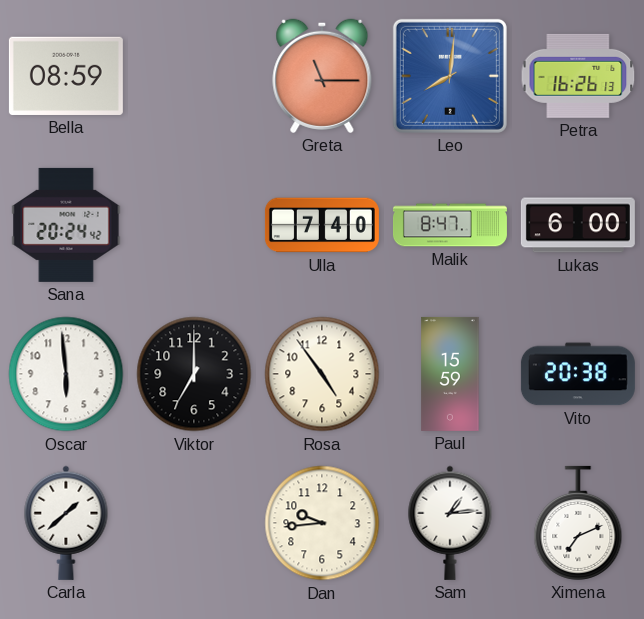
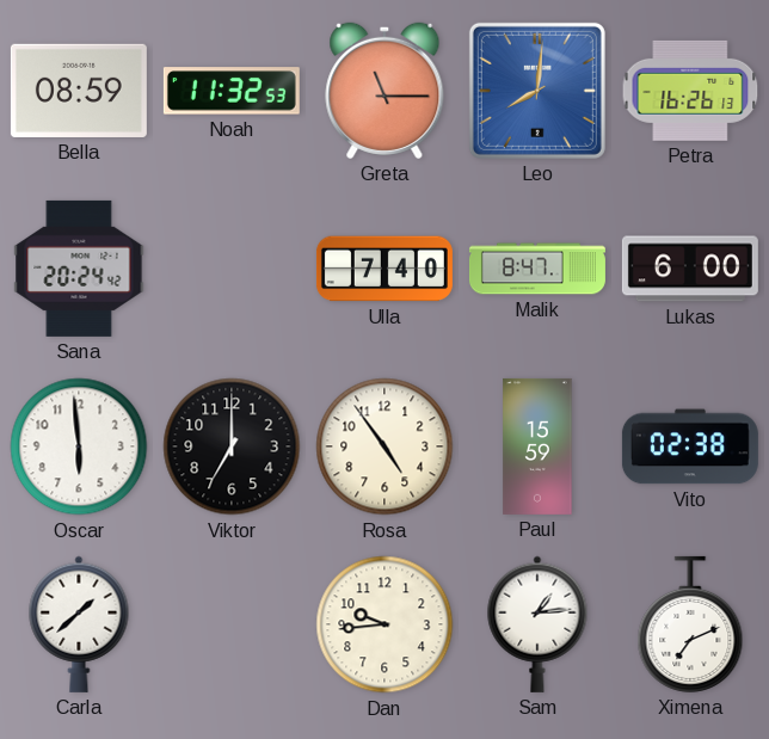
Noah: none -> 11:32 (232, 91)
Vito: 20:38 -> 02:38 (690, 447)
